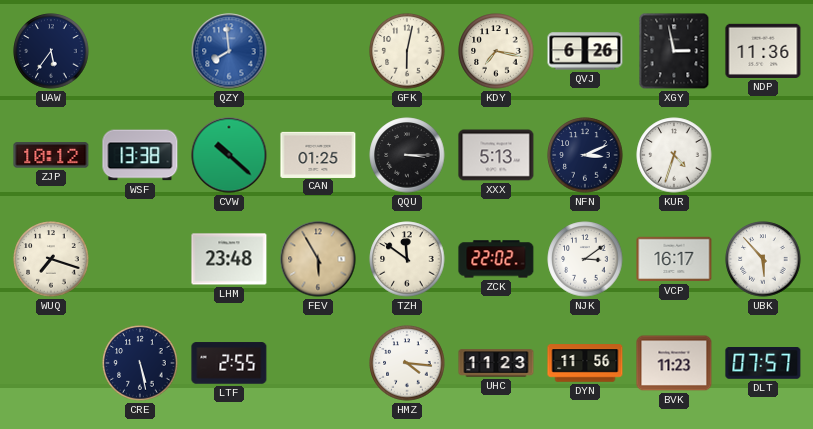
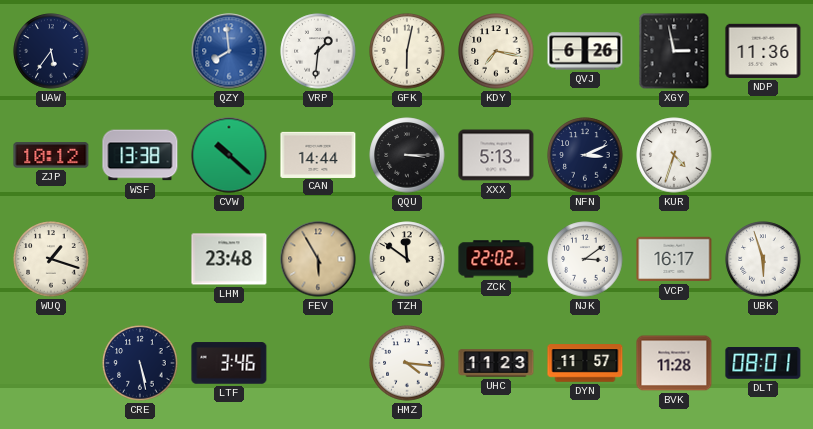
VRP: none -> 1:31 (318, 51)
CAN: 01:25 -> 14:44 (318, 154)
WUQ: 7:18 -> 1:18 (51, 259)
UBK: 5:53 -> 5:57 (763, 259)
LTF: 2:55 -> 3:46 (229, 363)
DYN: 11:56 -> 11:57 (585, 363)
BVK: 11:23 -> 11:28 (674, 363)
DLT: 07:57 -> 08:01 (763, 364)
